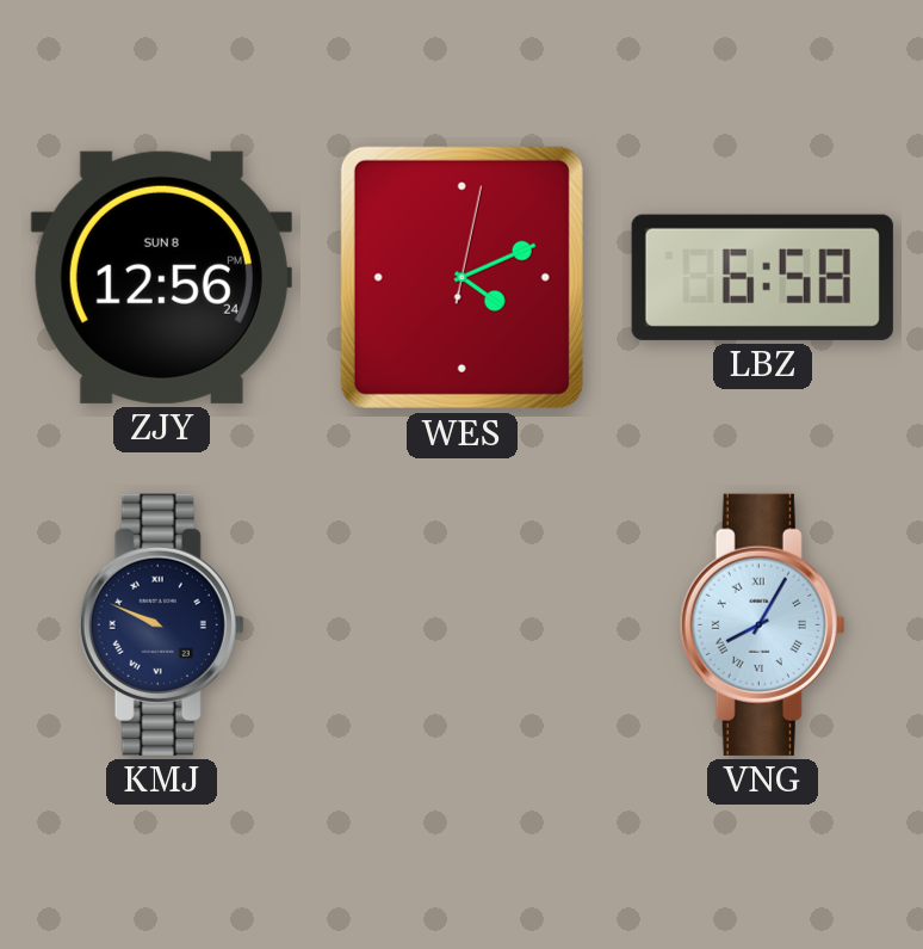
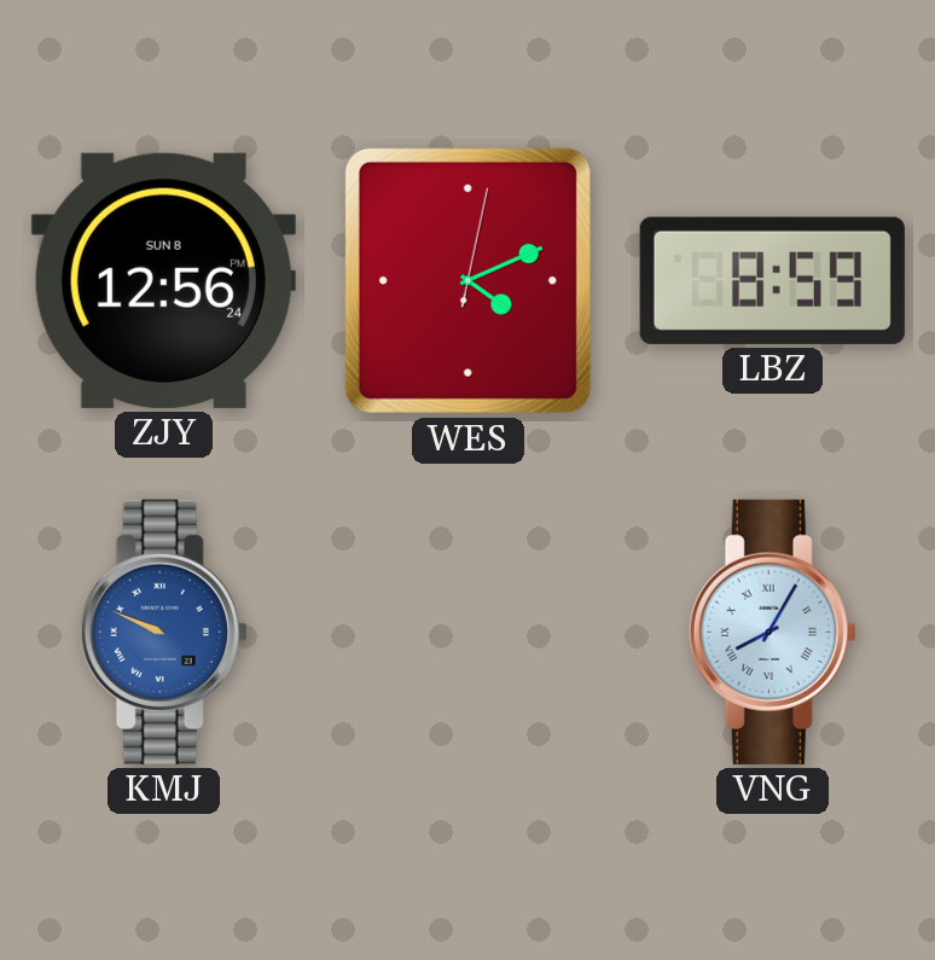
LBZ: 6:58 -> 8:59 (772, 280)
KMJ dial: navy -> blue (163, 632)
